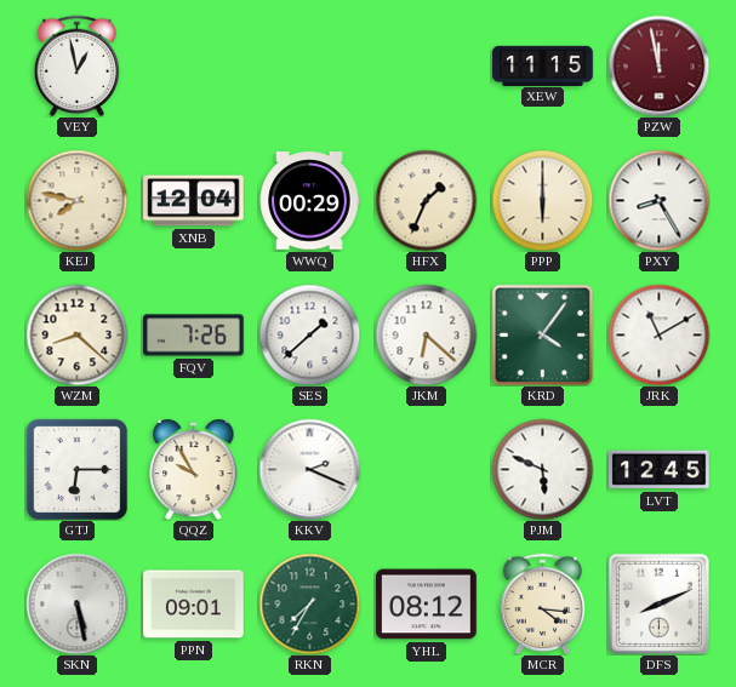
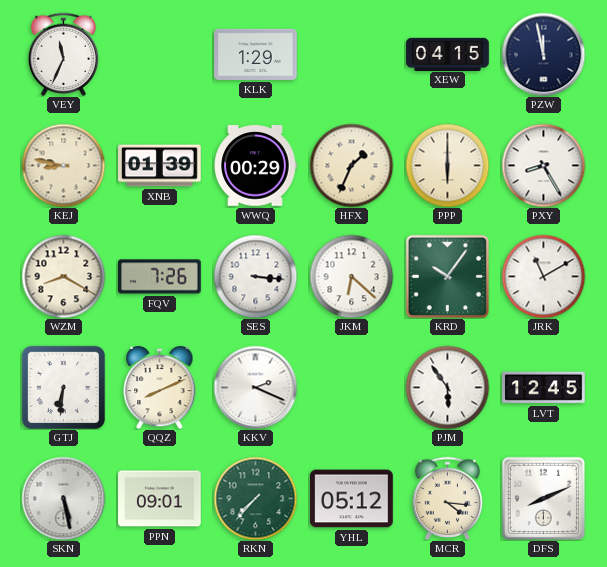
VEY: 12:58 -> 11:34 (64, 54)
KLK: none -> 1:29 (256, 54)
XEW: 11:15 -> 04:15 (448, 54)
PZW dial: burgundy -> navy (543, 54)
KEJ: 7:47 -> 8:47 (63, 165)
XNB: 12:04 -> 01:39 (160, 166)
WZM: 8:22 -> 8:20 (63, 276)
SES: 1:38 -> 3:16 (255, 276)
KRD: 4:06 -> 10:06 (447, 276)
GTJ: 6:15 -> 6:31 (63, 387)
QQZ: 9:55 -> 8:11 (160, 388)
PJM: 5:49 -> 5:54 (447, 387)
RKN: 7:35 -> 7:37 (255, 498)
YHL: 08:12 -> 05:12 (352, 499)
